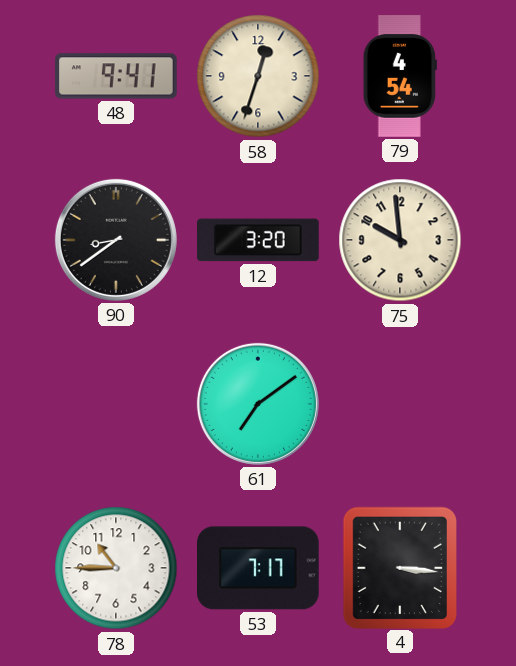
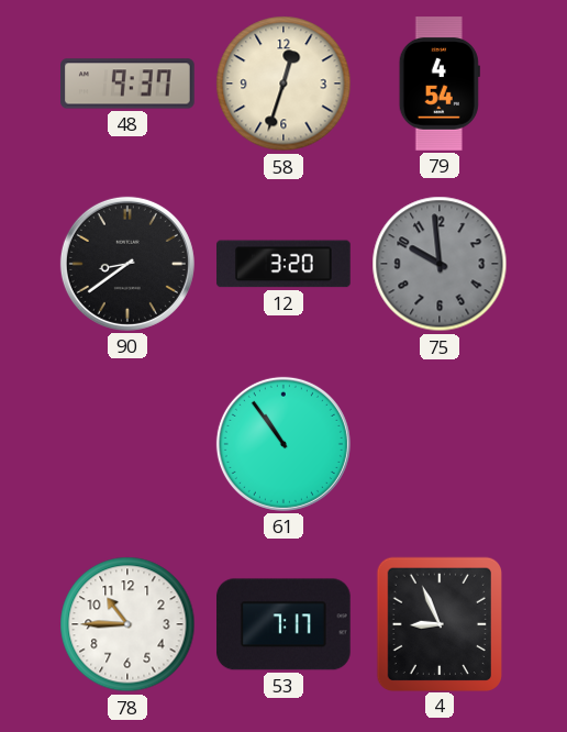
48: 9:41 -> 9:37 (127, 84)
75 dial: cream -> grey (440, 264)
61: 7:09 -> 10:54 (283, 444)
4: 3:16 -> 8:56 (438, 623)
